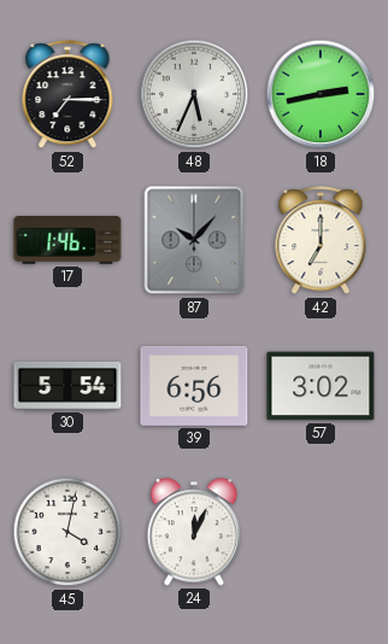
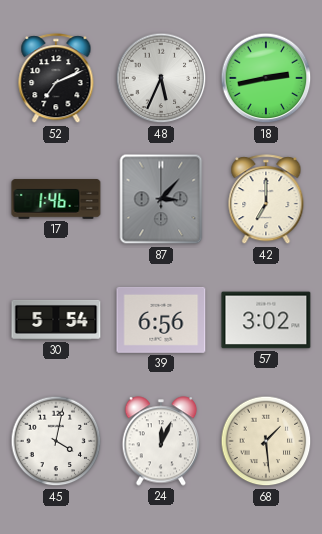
52: 7:15 -> 7:11 (56, 79)
87: 10:07 -> 3:07 (161, 199)
68: none -> 1:29 (266, 441)
